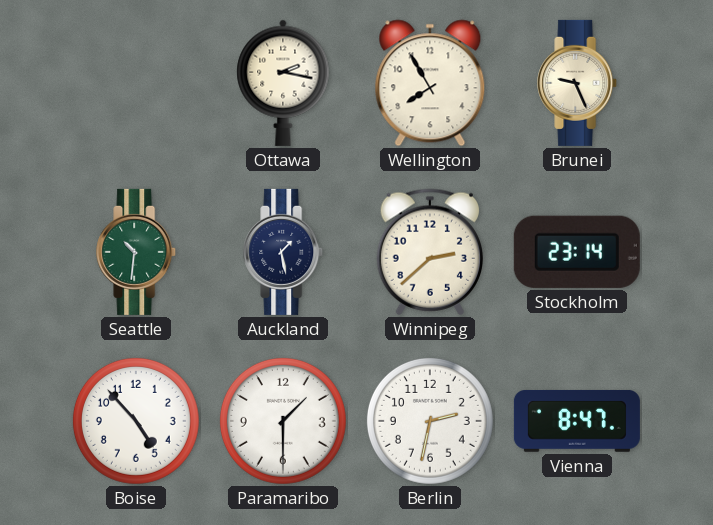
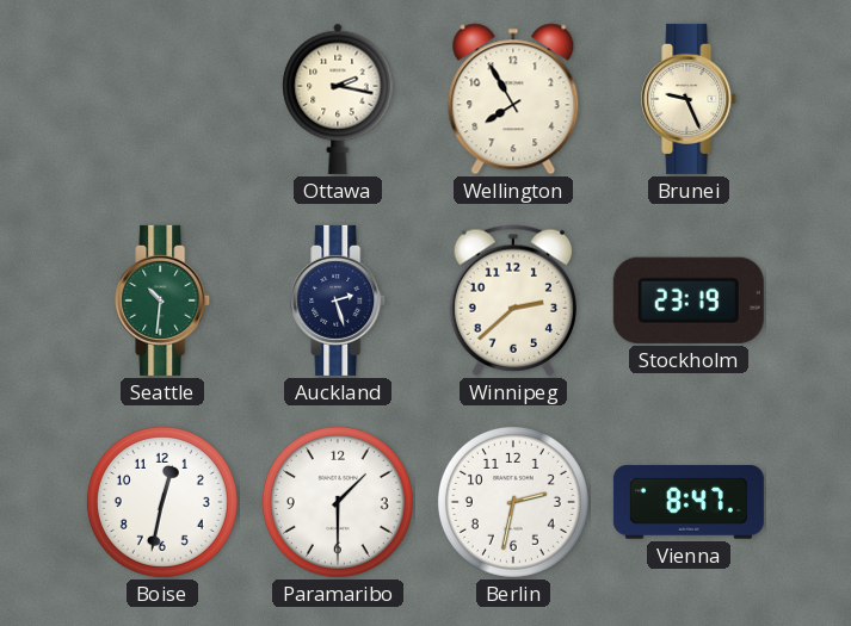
Auckland: 1:28 -> 2:27 (339, 300)
Stockholm: 23:14 -> 23:19 (689, 300)
Boise: 4:53 -> 12:32 (162, 502)
